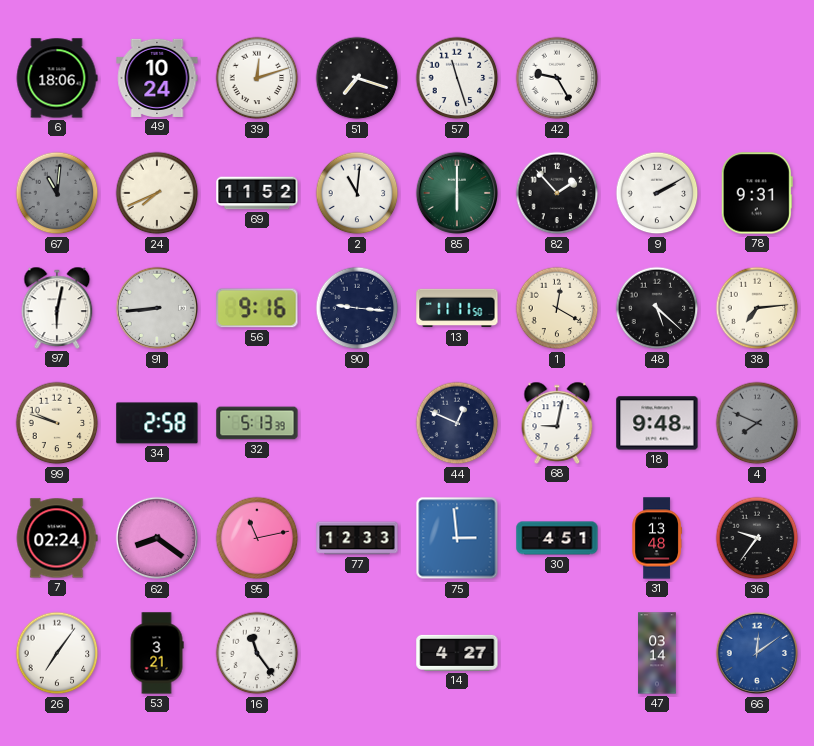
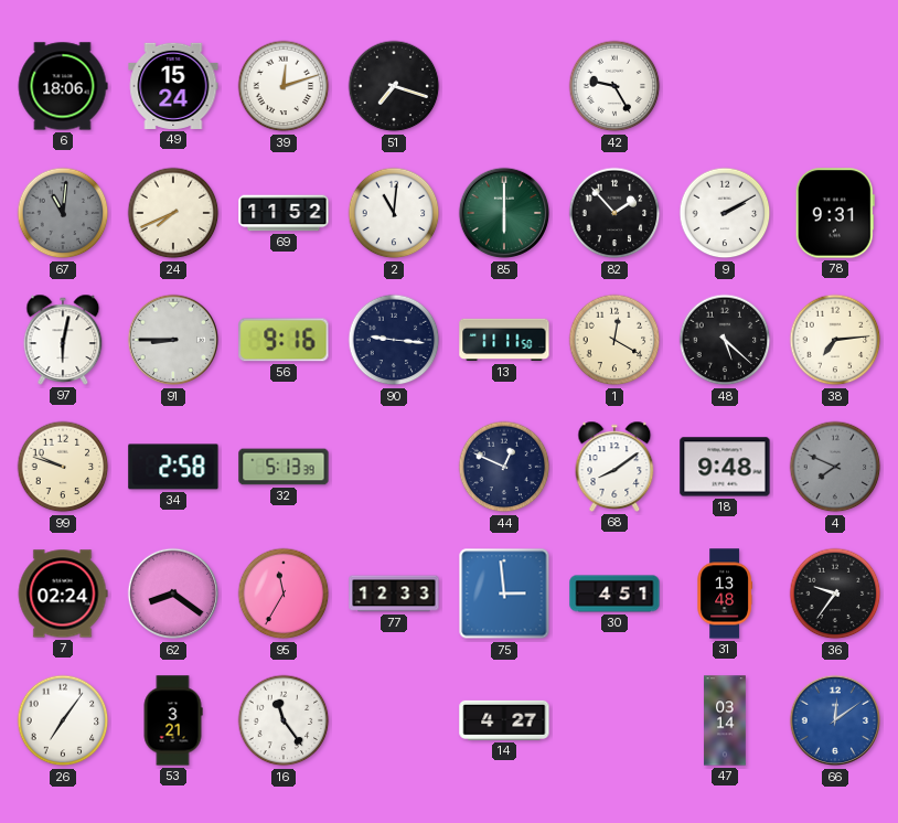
49: 10:24 -> 15:24 (173, 86)
57: 11:27 -> none (457, 78)
91: 8:44 -> 8:45 (173, 340)
68: 9:02 -> 8:09 (614, 467)
95: 11:13 -> 11:35 (284, 594)
